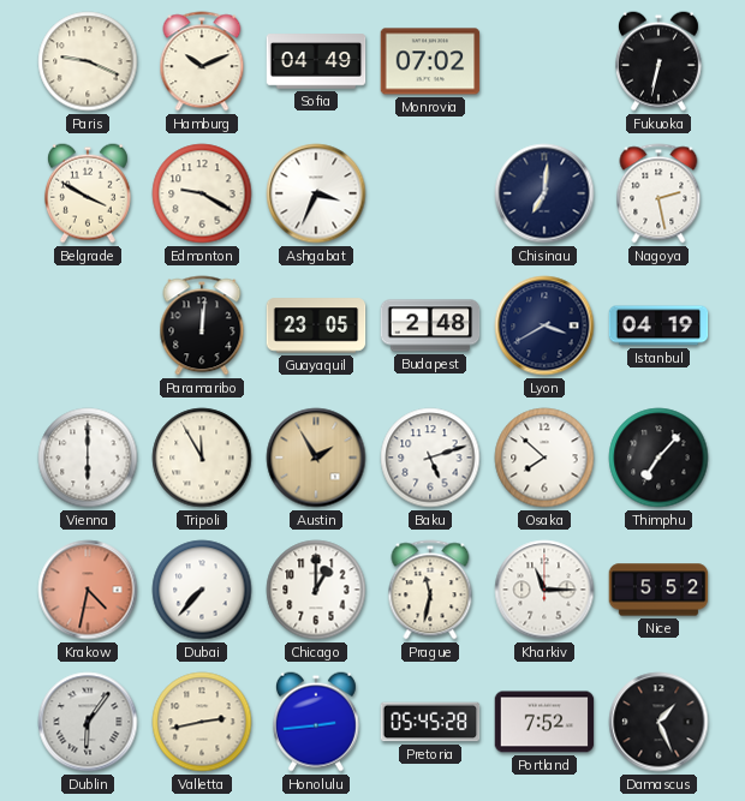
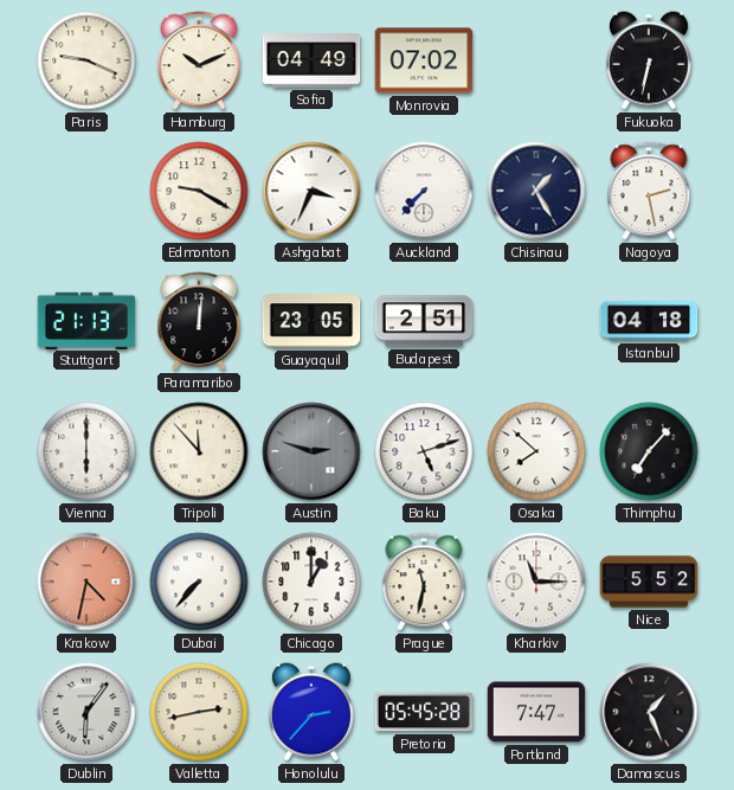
Belgrade: 3:50 -> none (88, 193)
Auckland: none -> 7:37 (424, 191)
Chisinau: 7:01 -> 1:25 (536, 191)
Stuttgart: none -> 21:13 (86, 320)
Budapest: 2:48 -> 2:51 (424, 321)
Lyon: 3:40 -> none (544, 325)
Istanbul: 04:19 -> 04:18 (649, 321)
Tripoli: 11:55 -> 11:53 (199, 451)
Austin: 1:55 -> 2:48 (311, 451)
Austin dial: champagne -> grey (311, 451)
Honolulu: 2:44 -> 2:37 (311, 712)
Portland: 7:52 -> 7:47 (536, 712)
